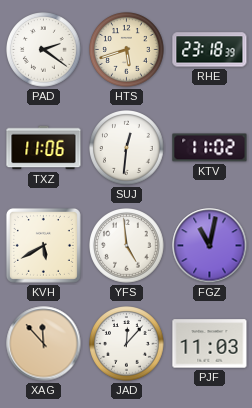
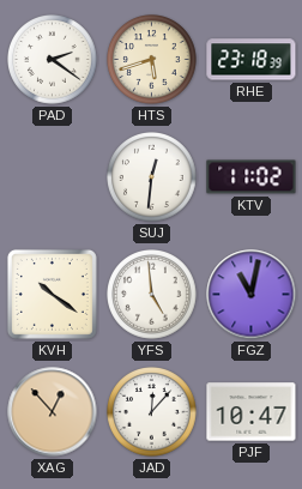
TXZ: 11:06 -> none (44, 148)
KVH: 5:40 -> 10:21 (52, 294)
XAG: 11:53 -> 12:53 (53, 412)
PJF: 11:03 -> 10:47 (252, 412)
